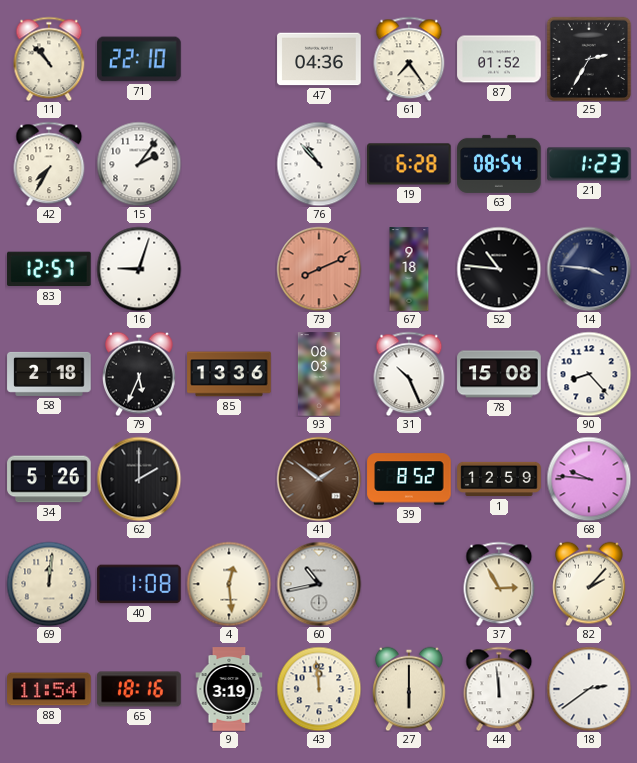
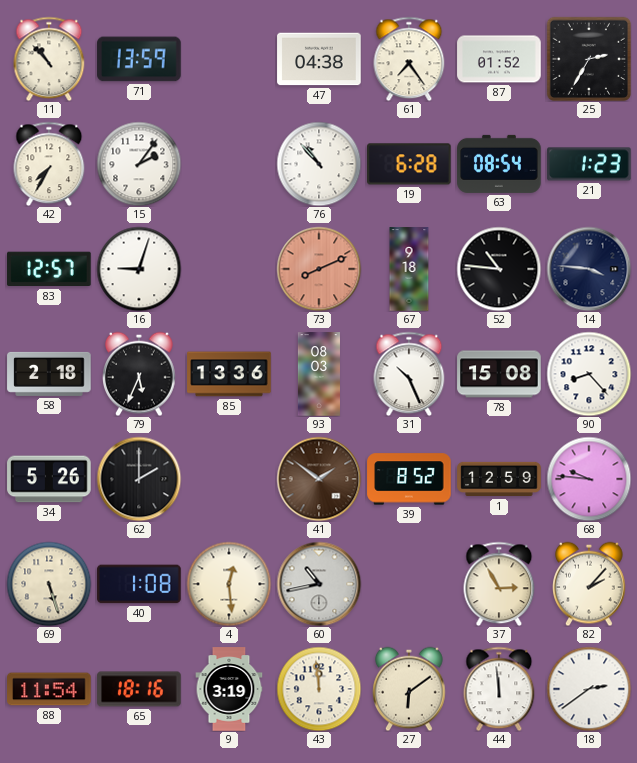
71: 22:10 -> 13:59 (139, 59)
47: 04:36 -> 04:38 (319, 59)
69: 12:01 -> 5:27 (49, 584)
27: 6:00 -> 6:09 (409, 689)
